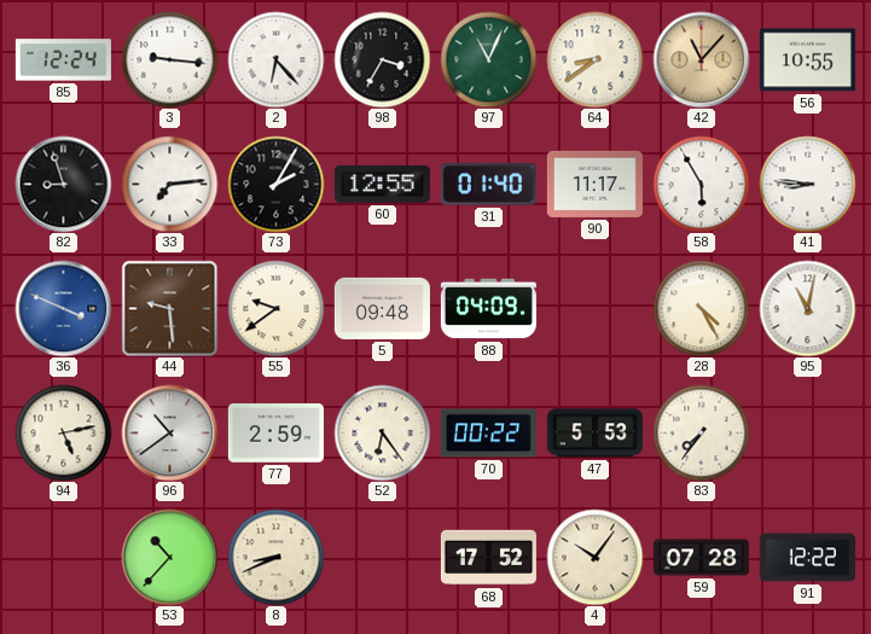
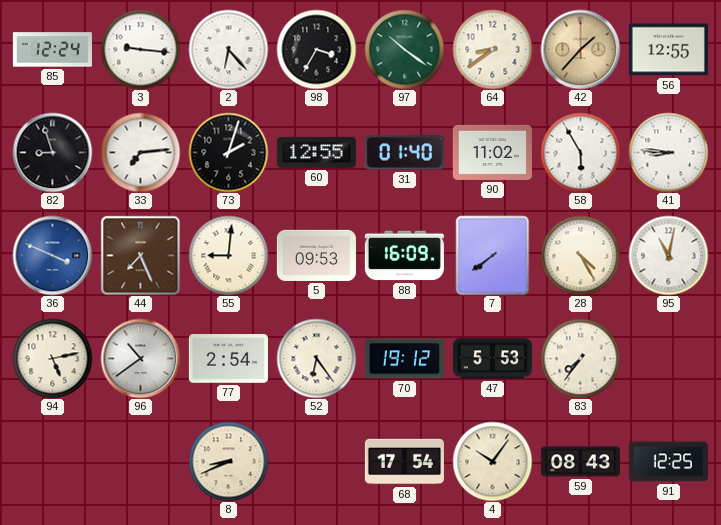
97: 11:04 -> 10:21 (404, 49)
42: 11:07 -> 1:37 (580, 49)
56: 10:55 -> 12:55 (668, 50)
73: 2:05 -> 2:03 (228, 152)
90: 11:17 -> 11:02 (492, 152)
44: 9:29 -> 7:26 (140, 255)
55: 9:39 -> 9:01 (228, 255)
5: 09:48 -> 09:53 (316, 255)
88: 04:09 -> 16:09 (404, 256)
7: none -> 7:39 (493, 255)
77: 2:59 -> 2:54 (228, 359)
70: 00:22 -> 19:12 (404, 359)
53: 10:37 -> none (169, 557)
68: 17:52 -> 17:54 (404, 462)
59: 07:28 -> 08:43 (580, 462)
91: 12:22 -> 12:25 (668, 462)
